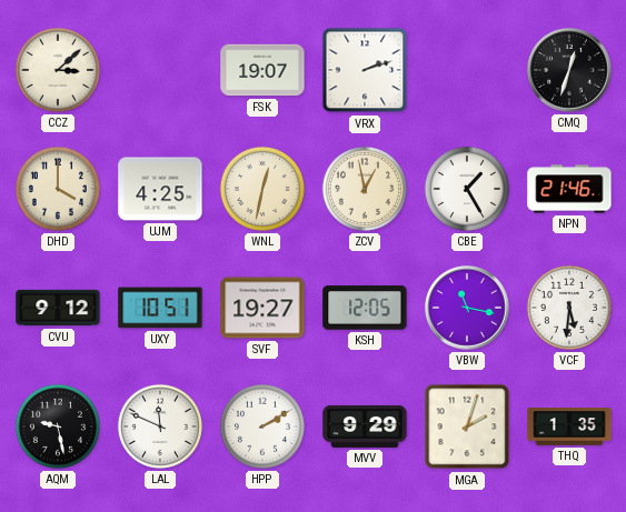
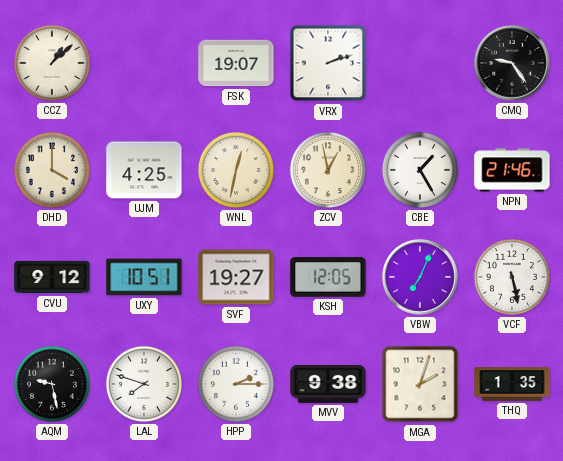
CCZ: 3:08 -> 1:08 (52, 63)
CMQ: 12:33 -> 9:24 (512, 63)
VBW: 11:17 -> 7:04 (420, 277)
VCF: 5:31 -> 5:28 (512, 277)
LAL: 11:49 -> 7:48 (144, 384)
HPP: 2:10 -> 2:15 (236, 384)
MVV: 9:29 -> 9:38 (328, 384)
